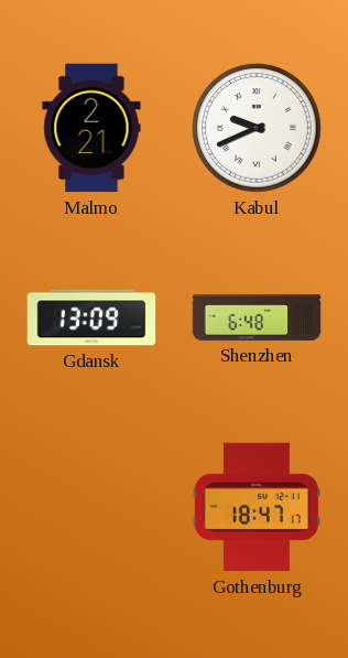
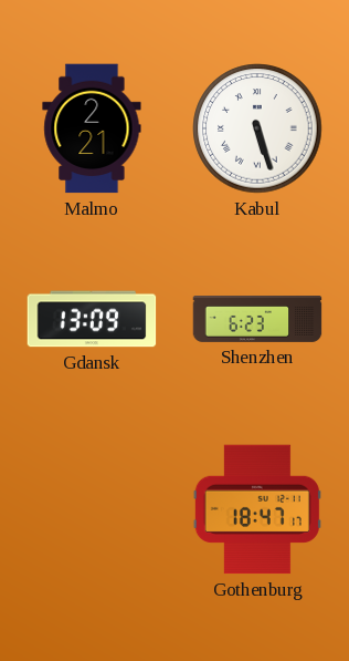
Kabul: 9:41 -> 5:27 (257, 128)
Shenzhen: 6:48 -> 6:23 (257, 320)
